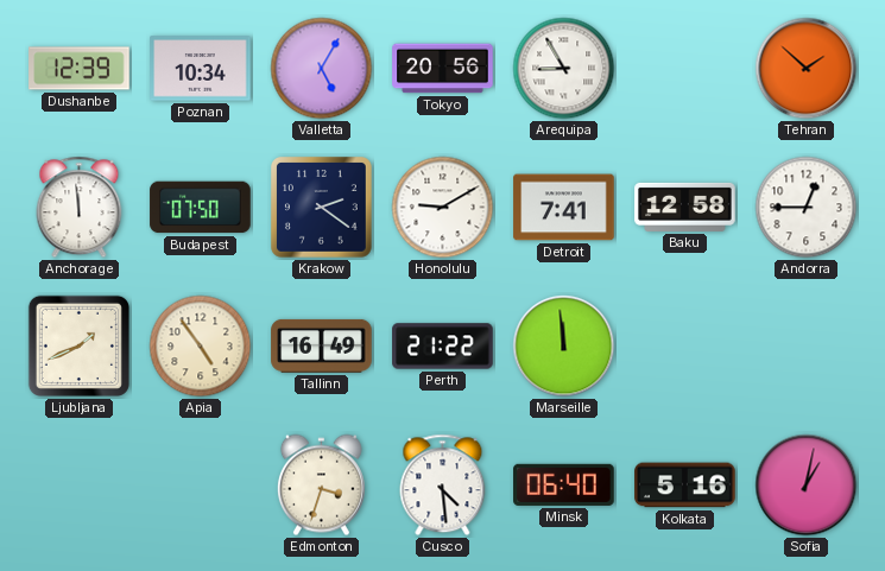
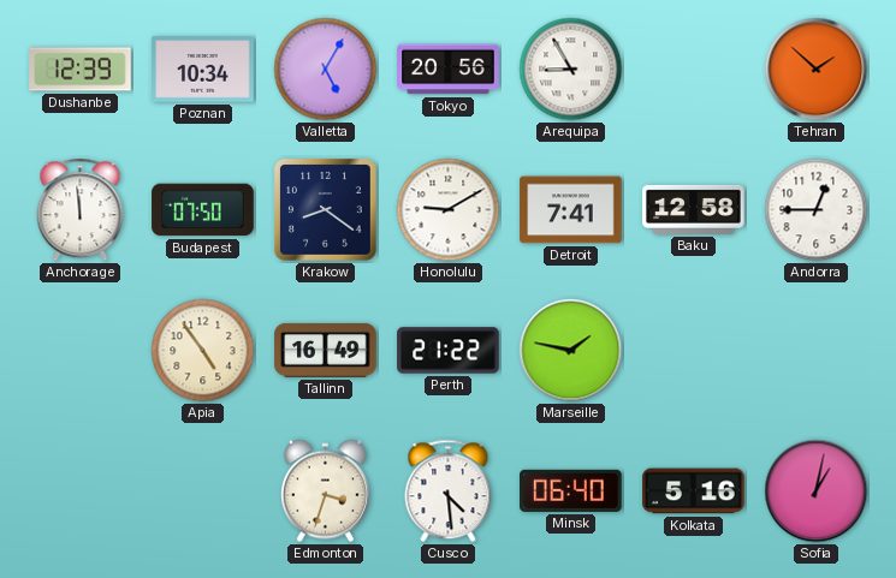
Krakow: 2:21 -> 8:21 (326, 210)
Ljubljana: 1:41 -> none (78, 345)
Marseille: 11:59 -> 1:47 (571, 351)
